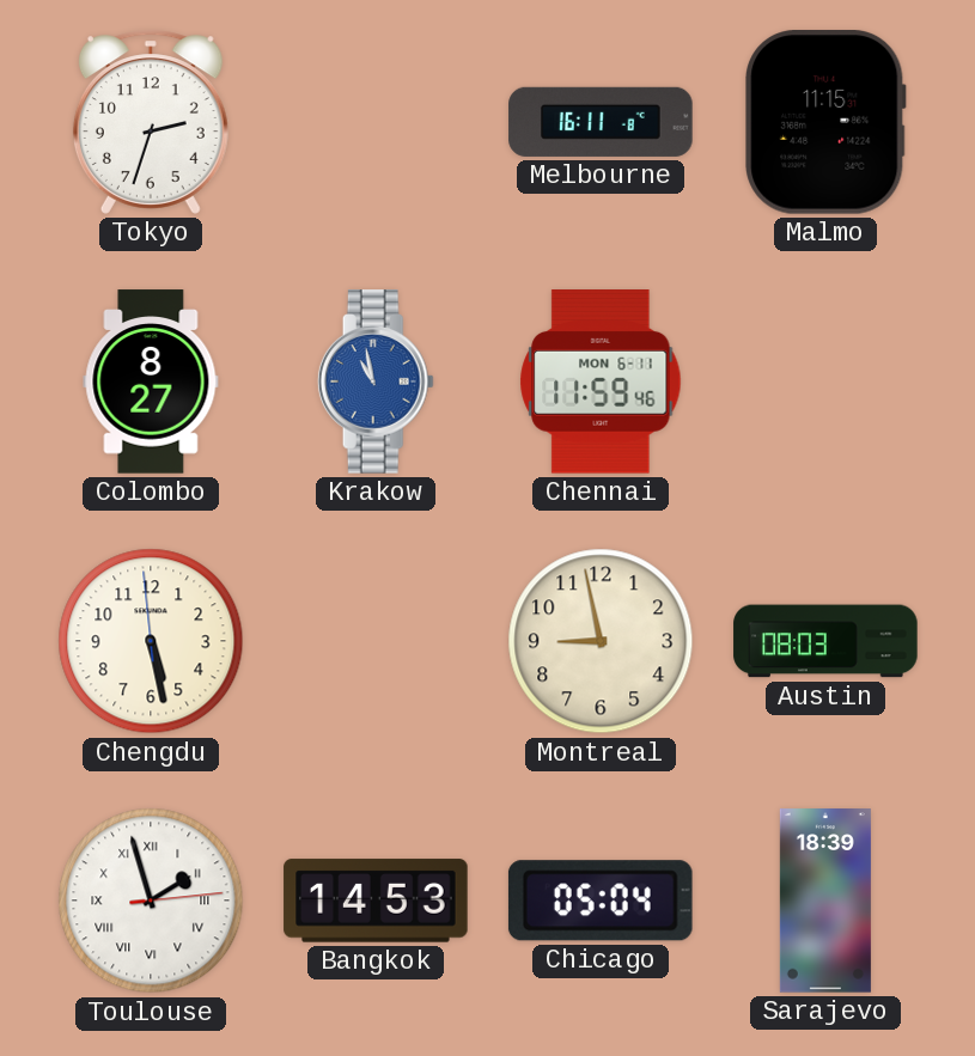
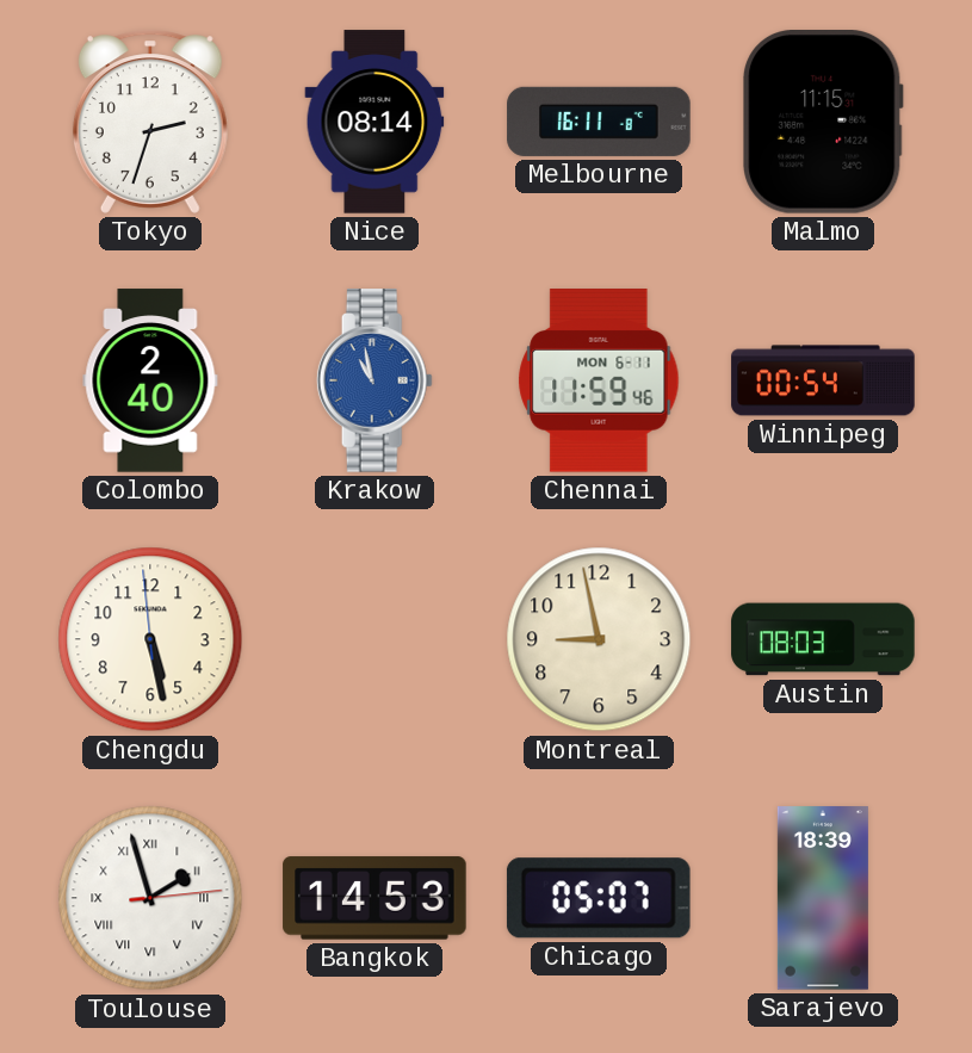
Nice: none -> 08:14 (374, 122)
Colombo: 8:27 -> 2:40 (150, 380)
Winnipeg: none -> 00:54 (823, 380)
Chicago: 05:04 -> 05:07 (599, 898)
